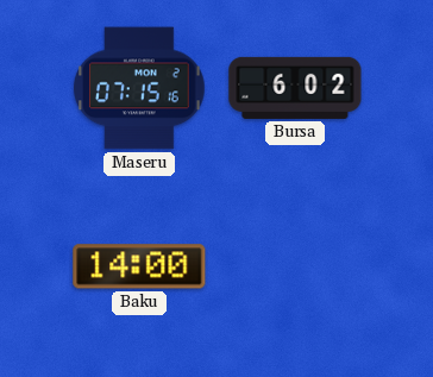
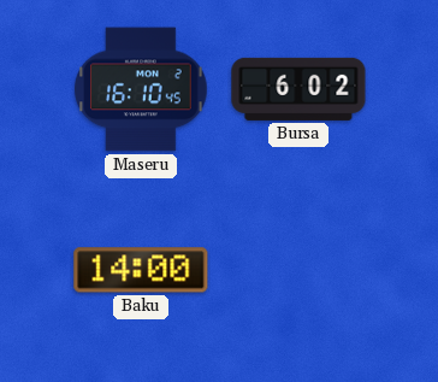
Maseru: 07:15 -> 16:10 (141, 89)
